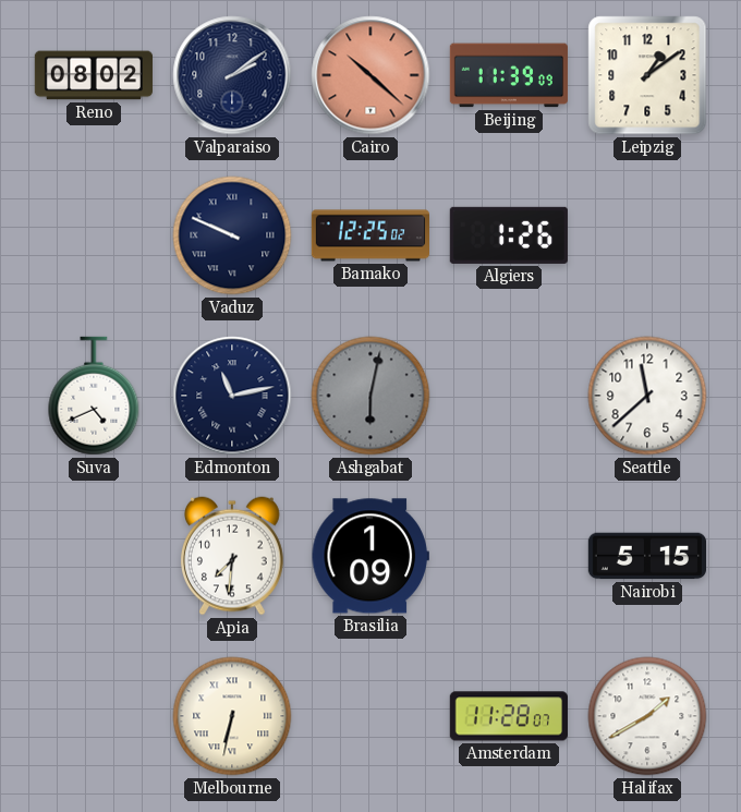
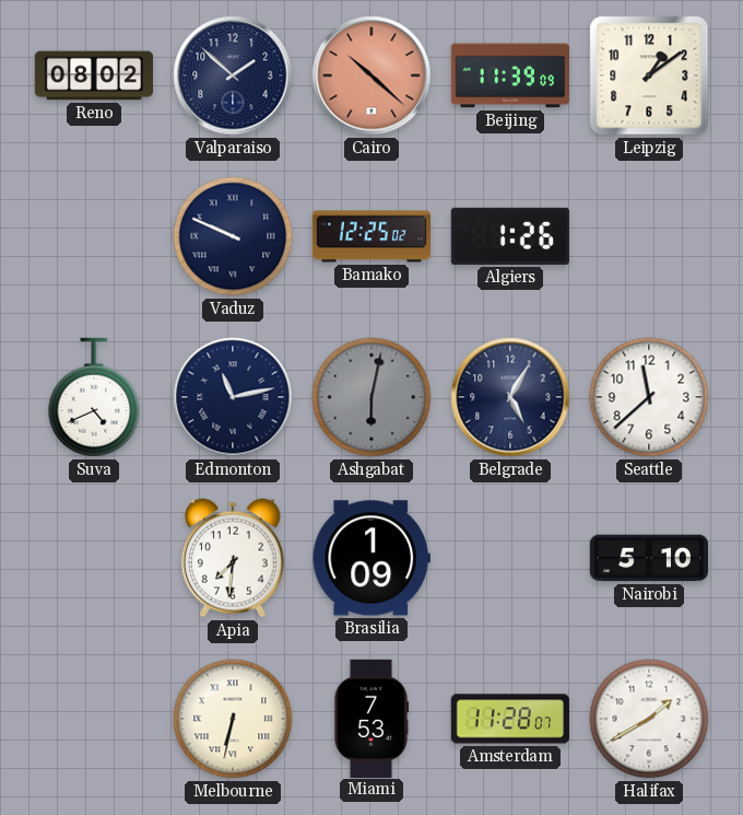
Valparaiso: 2:09 -> 1:52 (233, 75)
Belgrade: none -> 5:05 (510, 397)
Nairobi: 5:15 -> 5:10 (648, 558)
Miami: none -> 7:53 (371, 718)
